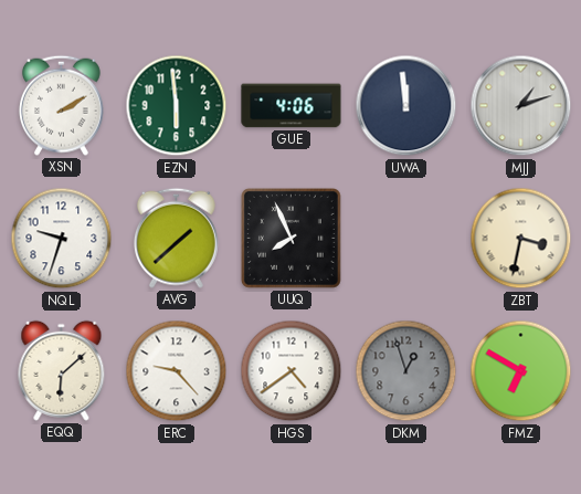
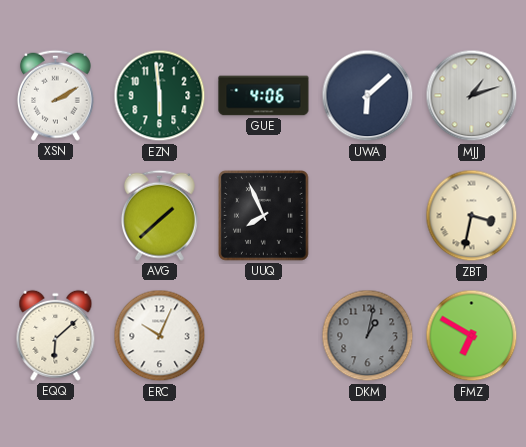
UWA: 11:59 -> 6:08 (368, 96)
NQL: 9:33 -> none (62, 239)
ERC: 9:23 -> 10:04 (160, 336)
HGS: 4:39 -> none (292, 371)
DKM: 12:57 -> 1:02 (368, 336)
